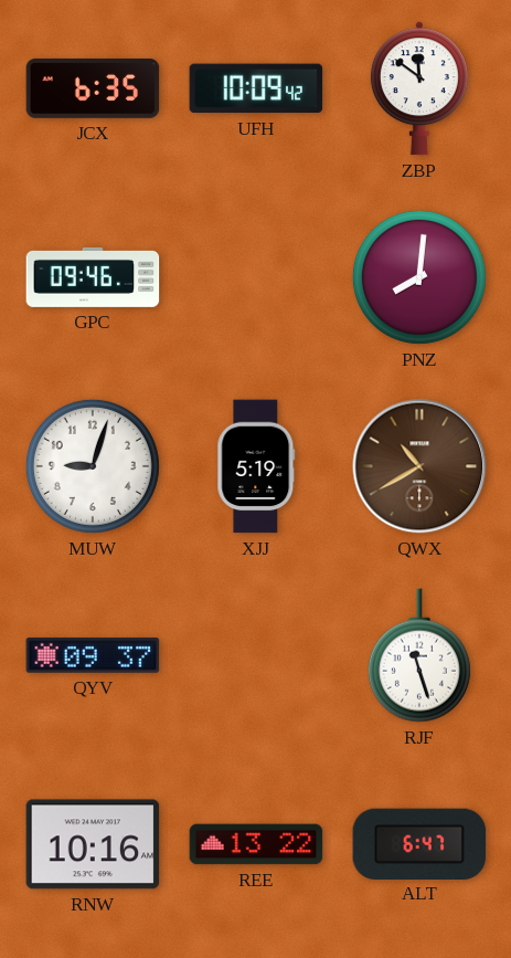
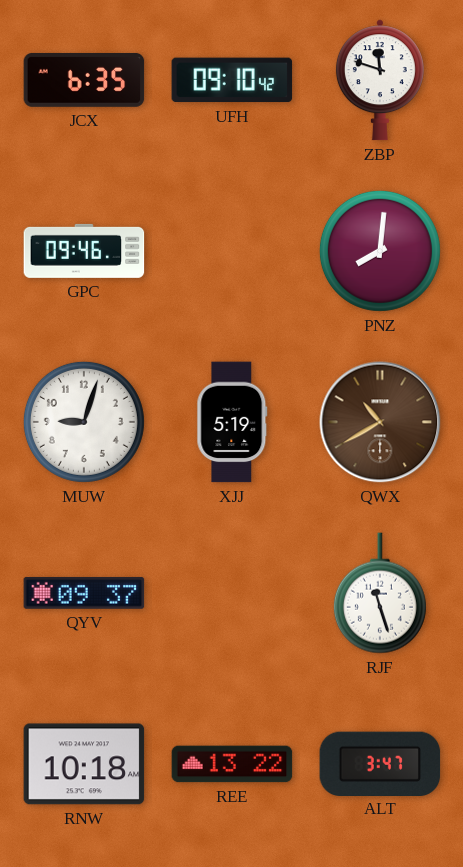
UFH: 10:09 -> 09:10 (232, 80)
ZBP: 11:51 -> 11:48 (380, 80)
RNW: 10:16 -> 10:18 (84, 764)
ALT: 6:47 -> 3:47 (380, 763)
